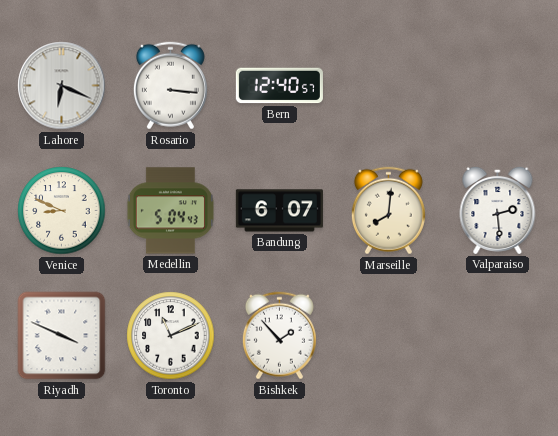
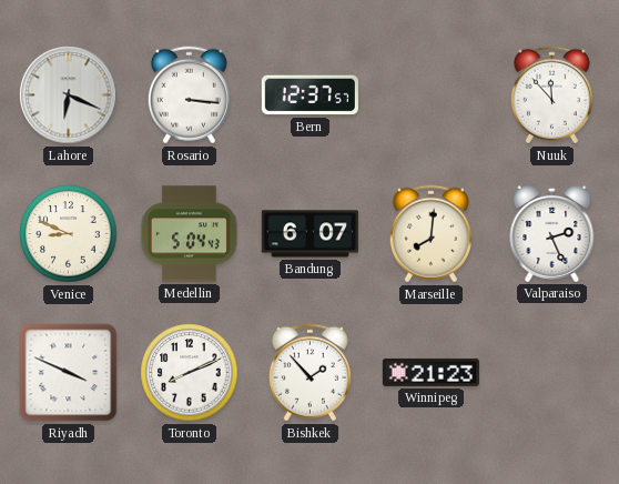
Bern: 12:40 -> 12:37 (309, 95)
Nuuk: none -> 11:53 (551, 95)
Valparaiso: 2:29 -> 2:26 (552, 233)
Toronto: 11:11 -> 8:11 (190, 373)
Winnipeg: none -> 21:23 (430, 372)
